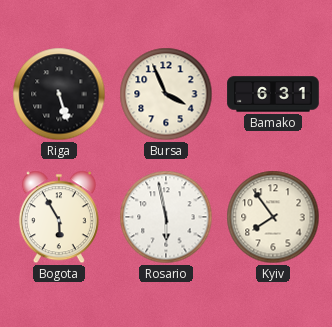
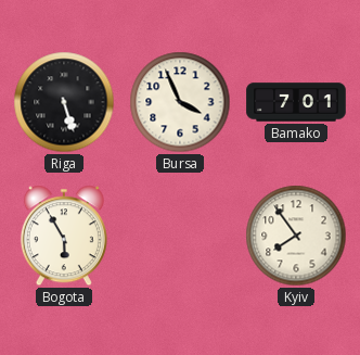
Bamako: 6:31 -> 7:01 (296, 102)
Rosario: 5:58 -> none (166, 217)
